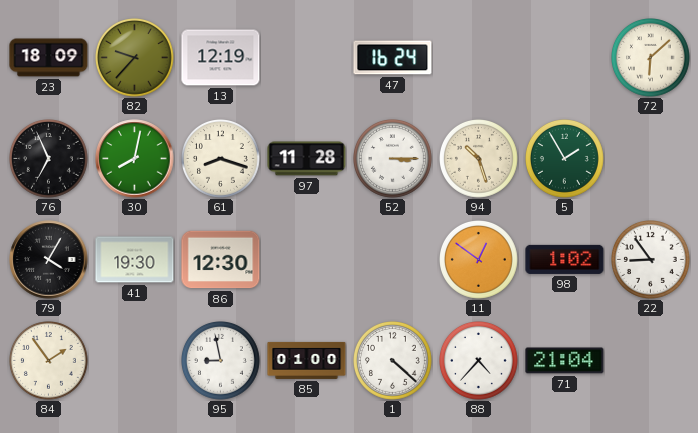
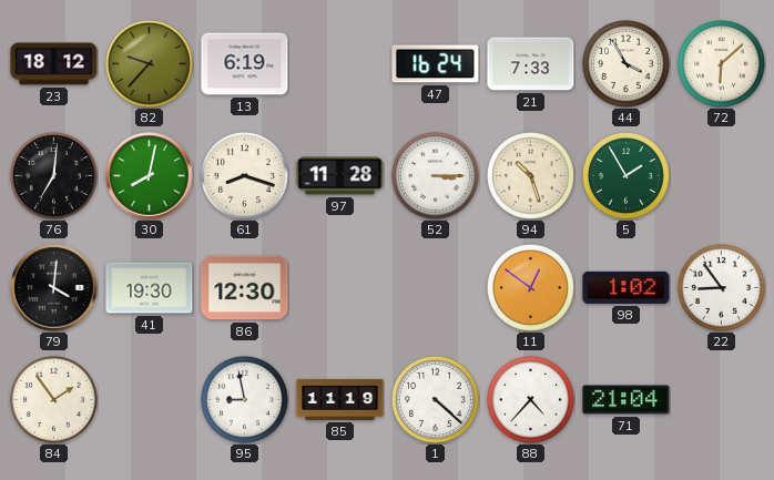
23: 18:09 -> 18:12 (54, 64)
13: 12:19 -> 6:19 (245, 64)
21: none -> 7:33 (531, 64)
44: none -> 3:55 (627, 64)
76: 6:56 -> 7:01 (54, 176)
79: 4:05 -> 4:01 (54, 288)
85: 01:00 -> 11:19 (340, 399)
